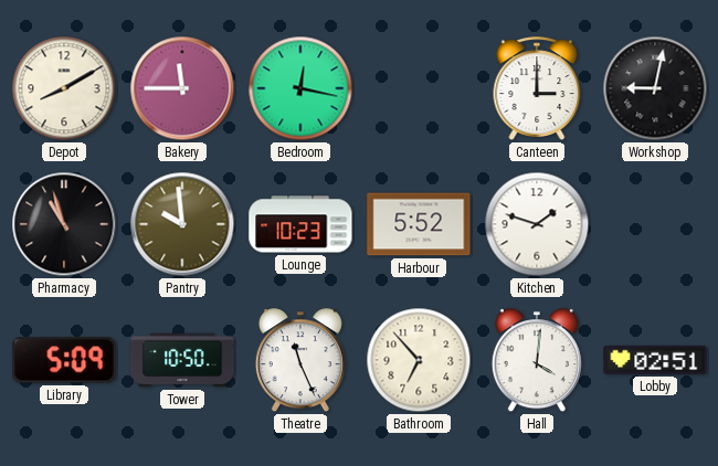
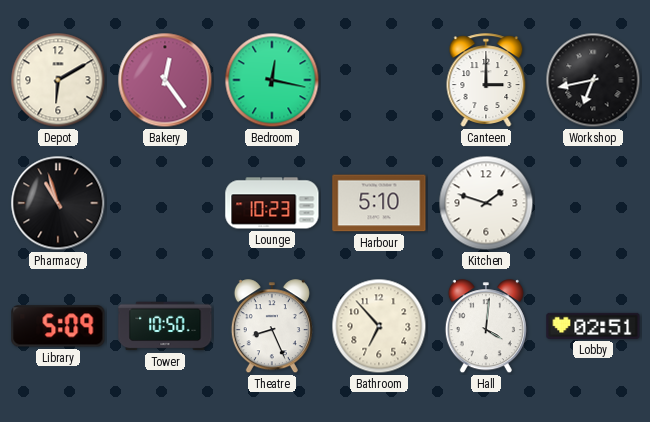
Depot: 8:10 -> 6:10 (58, 80)
Bakery: 11:45 -> 12:24 (165, 80)
Workshop: 9:02 -> 6:43 (593, 80)
Pantry: 9:59 -> none (182, 224)
Harbour: 5:52 -> 5:10 (379, 203)
Theatre: 11:26 -> 8:26 (272, 327)
